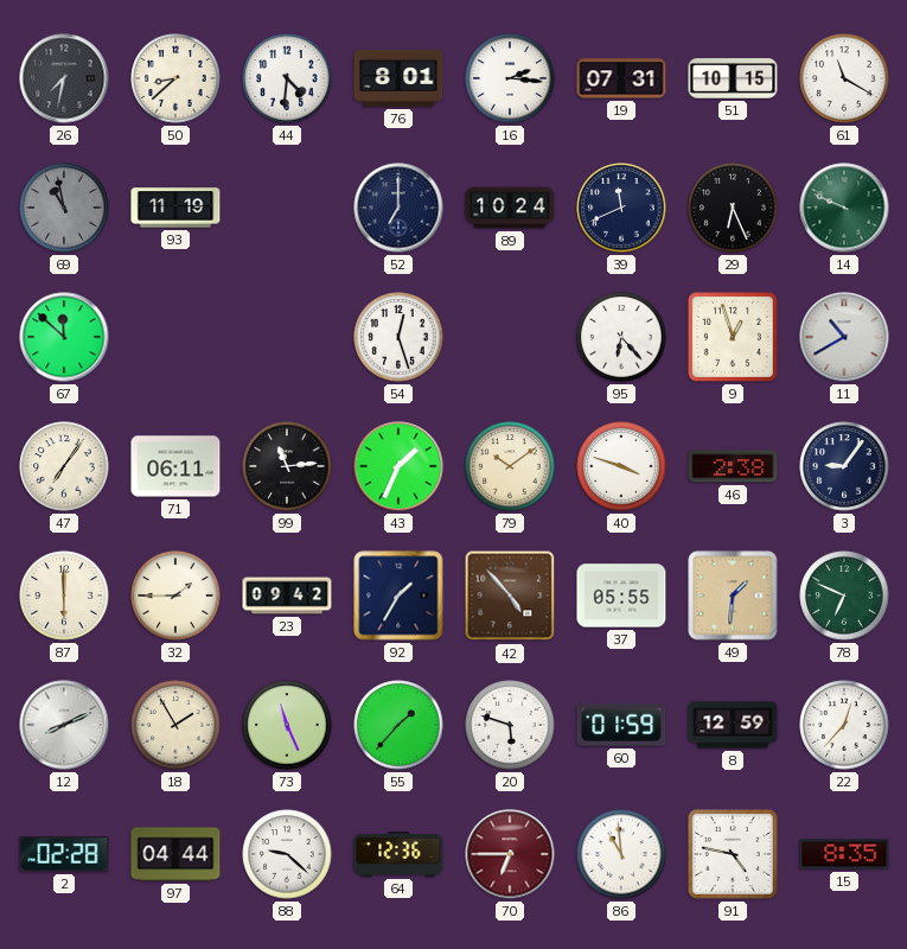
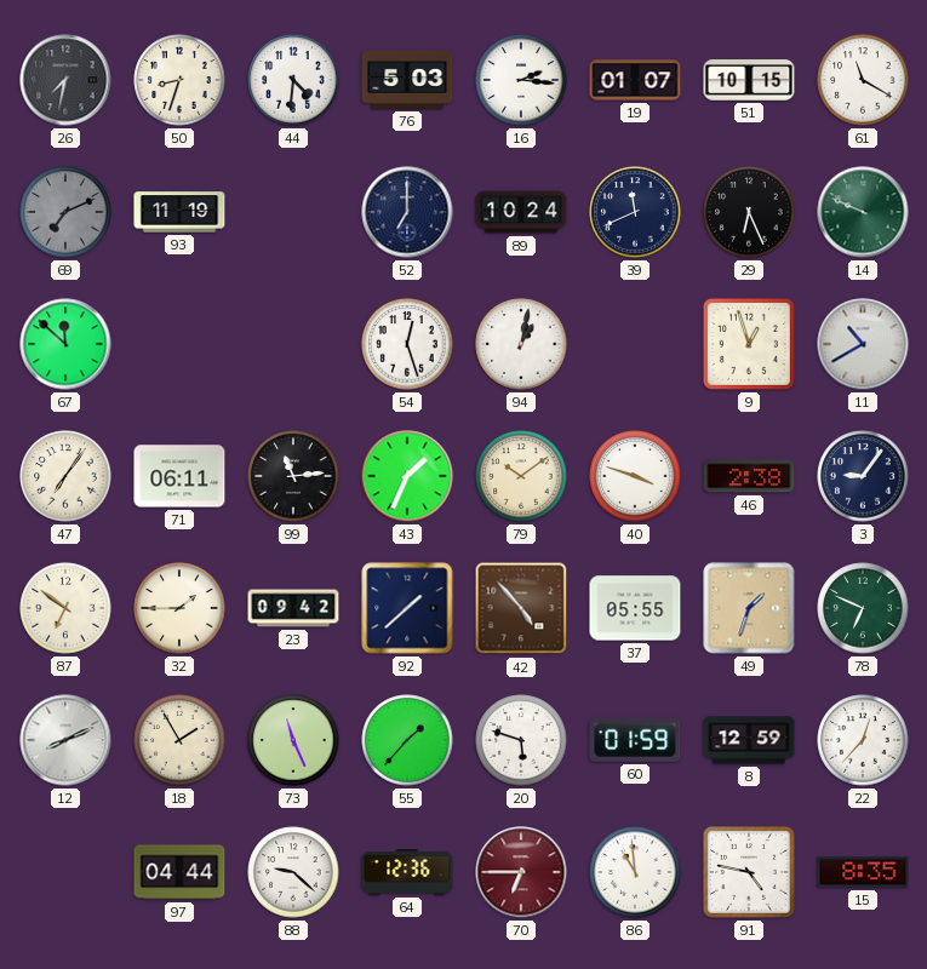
50: 8:38 -> 8:33 (179, 80)
76: 8:01 -> 5:03 (407, 80)
19: 07:31 -> 01:07 (635, 80)
69: 10:58 -> 7:11 (65, 212)
94: none -> 1:02 (521, 344)
95: 6:23 -> none (621, 337)
87: 6:00 -> 6:51 (65, 608)
92: 1:35 -> 1:38 (407, 608)
49: 1:31 -> 1:33 (749, 608)
2: 02:28 -> none (64, 854)
